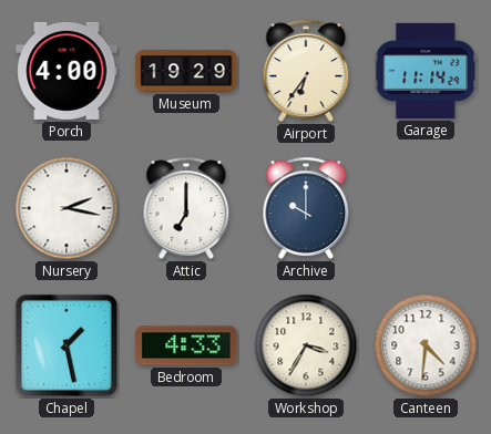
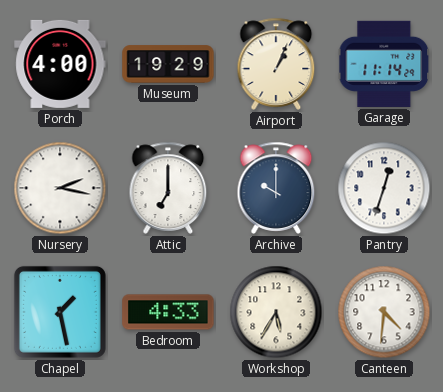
Airport: 6:36 -> 1:04 (276, 64)
Pantry: none -> 12:33 (384, 188)
Workshop: 3:35 -> 5:35 (276, 312)
